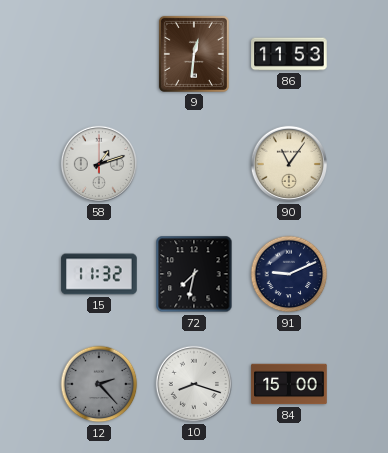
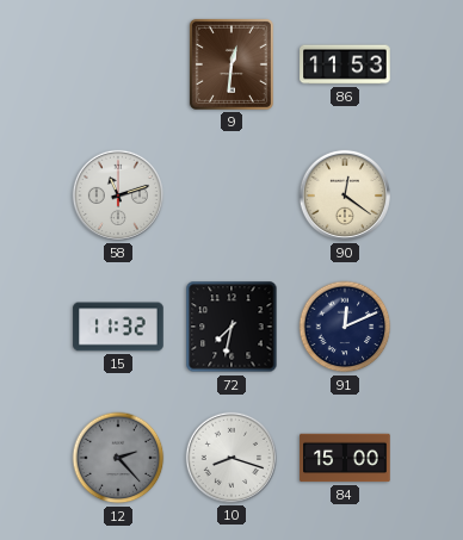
58: 1:12 -> 11:12 (118, 195)
90: 11:06 -> 12:21 (345, 195)
91: 9:11 -> 12:11 (345, 327)
